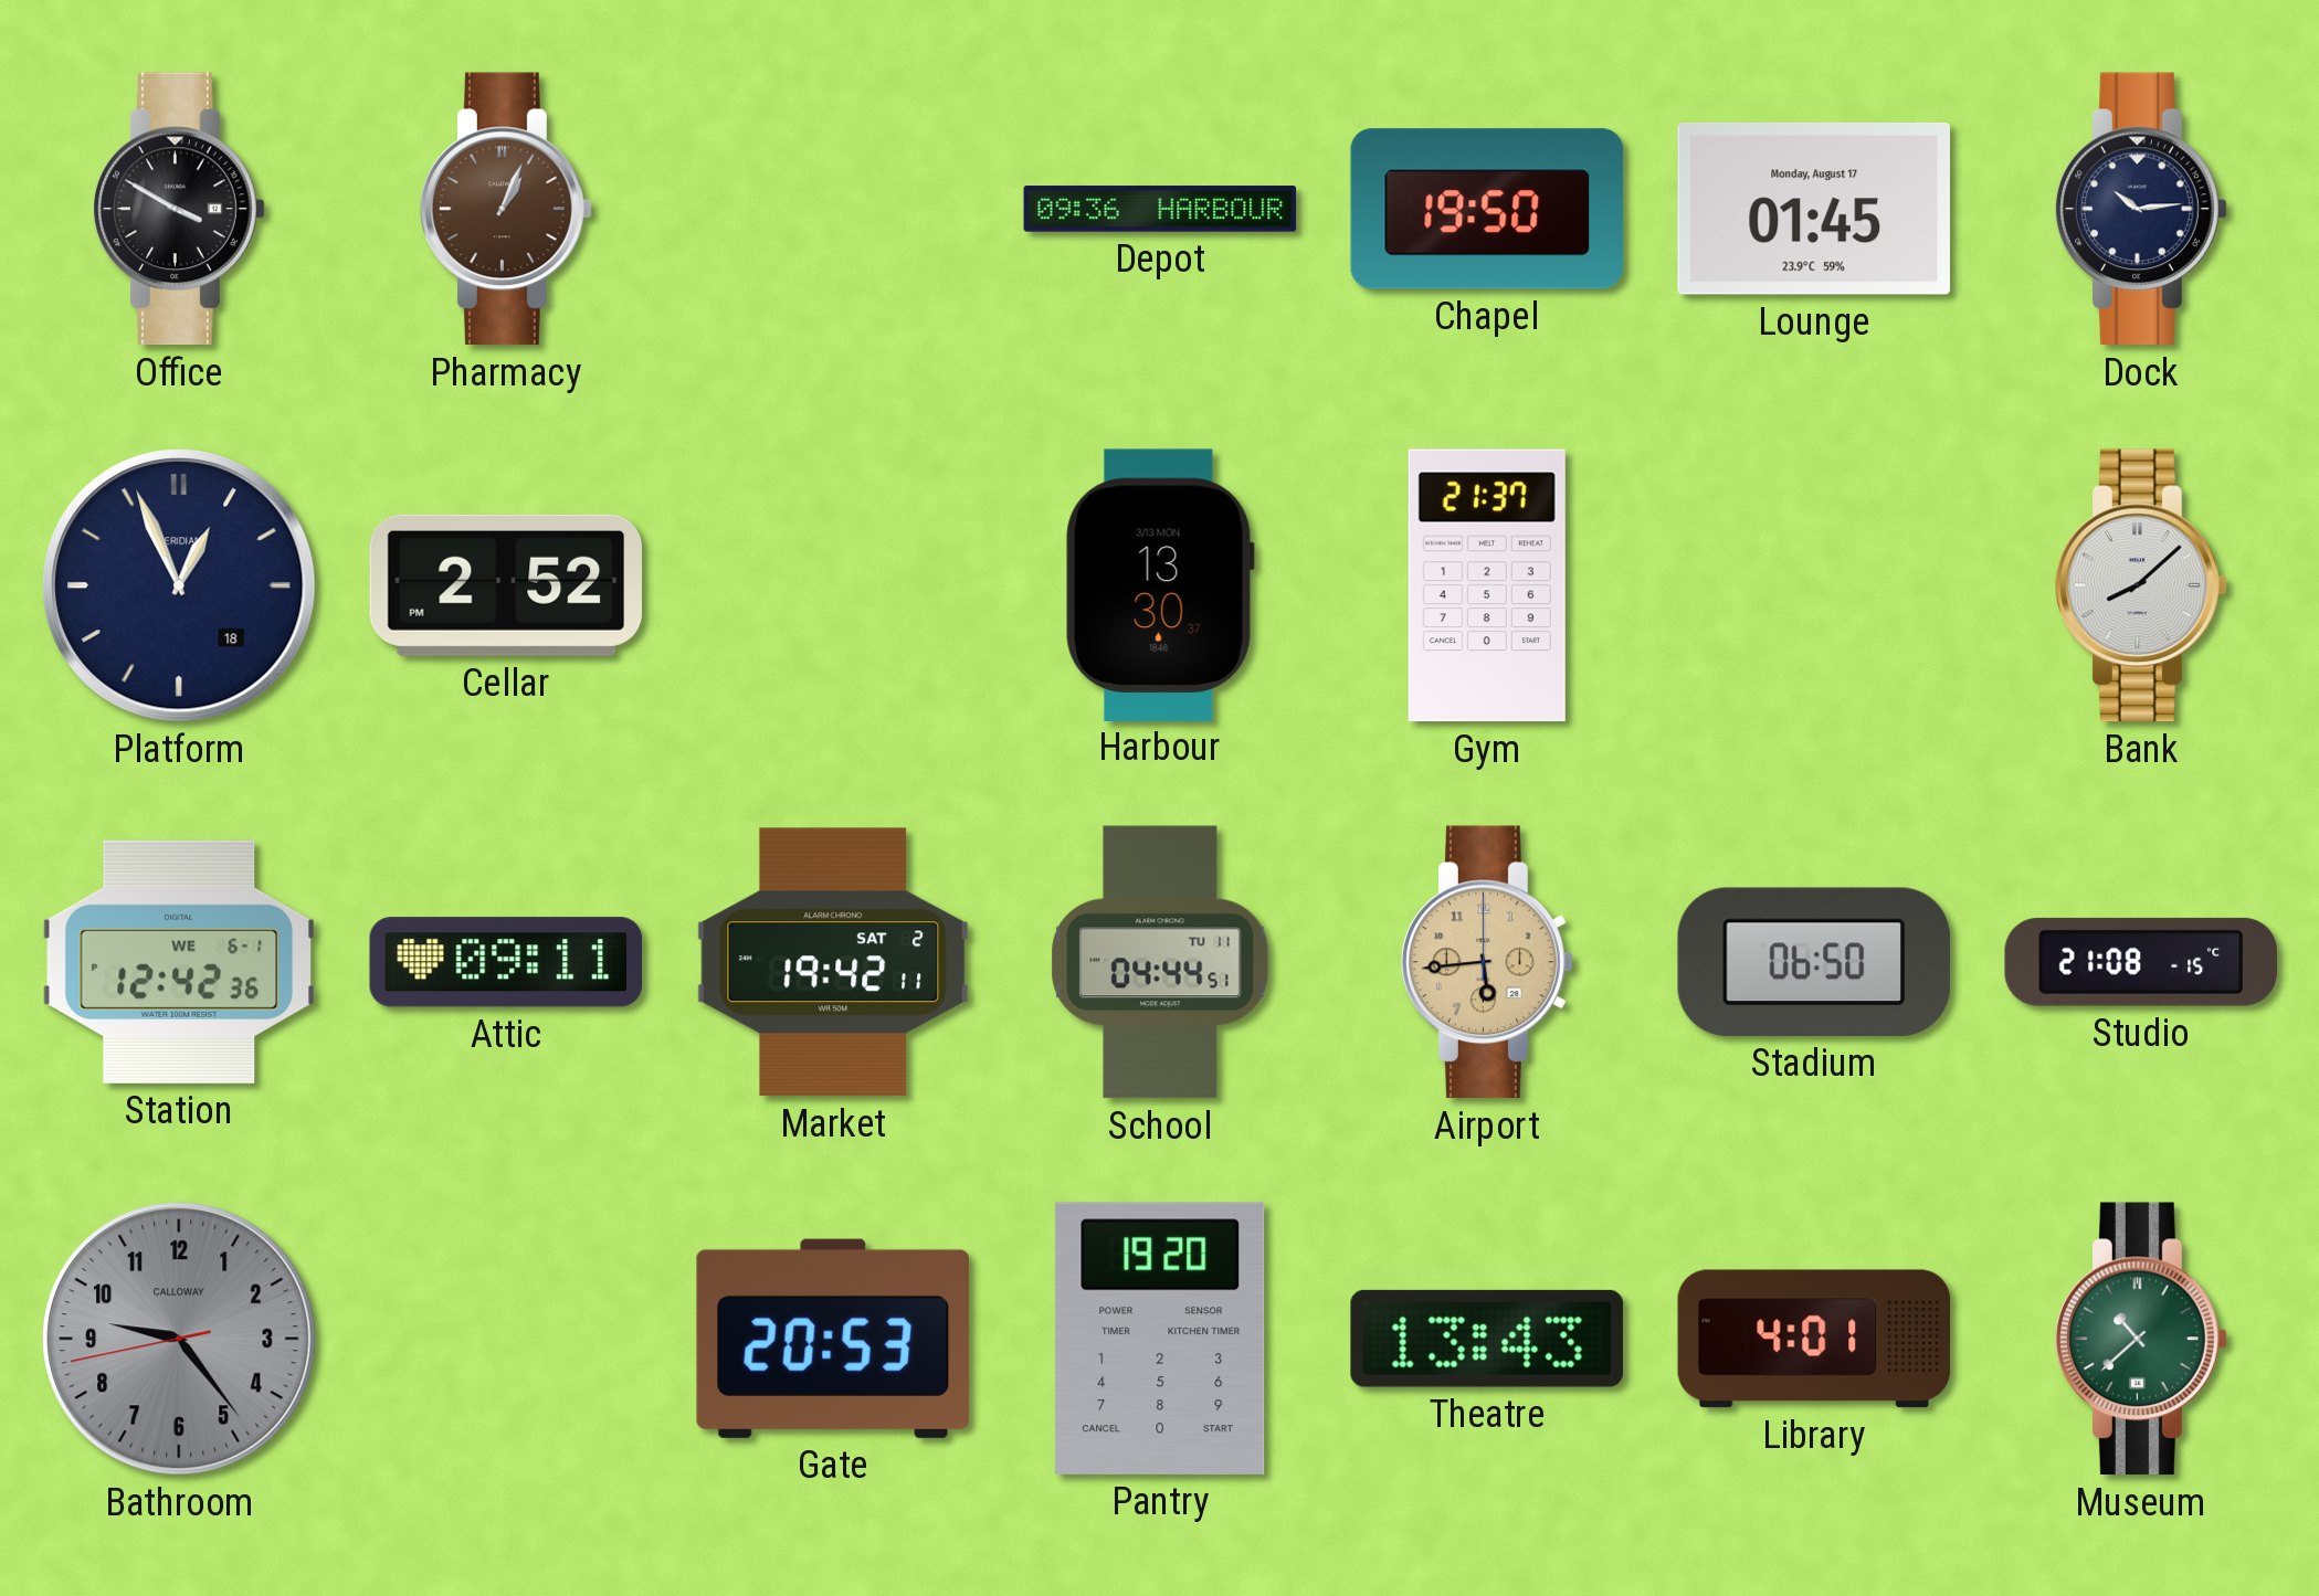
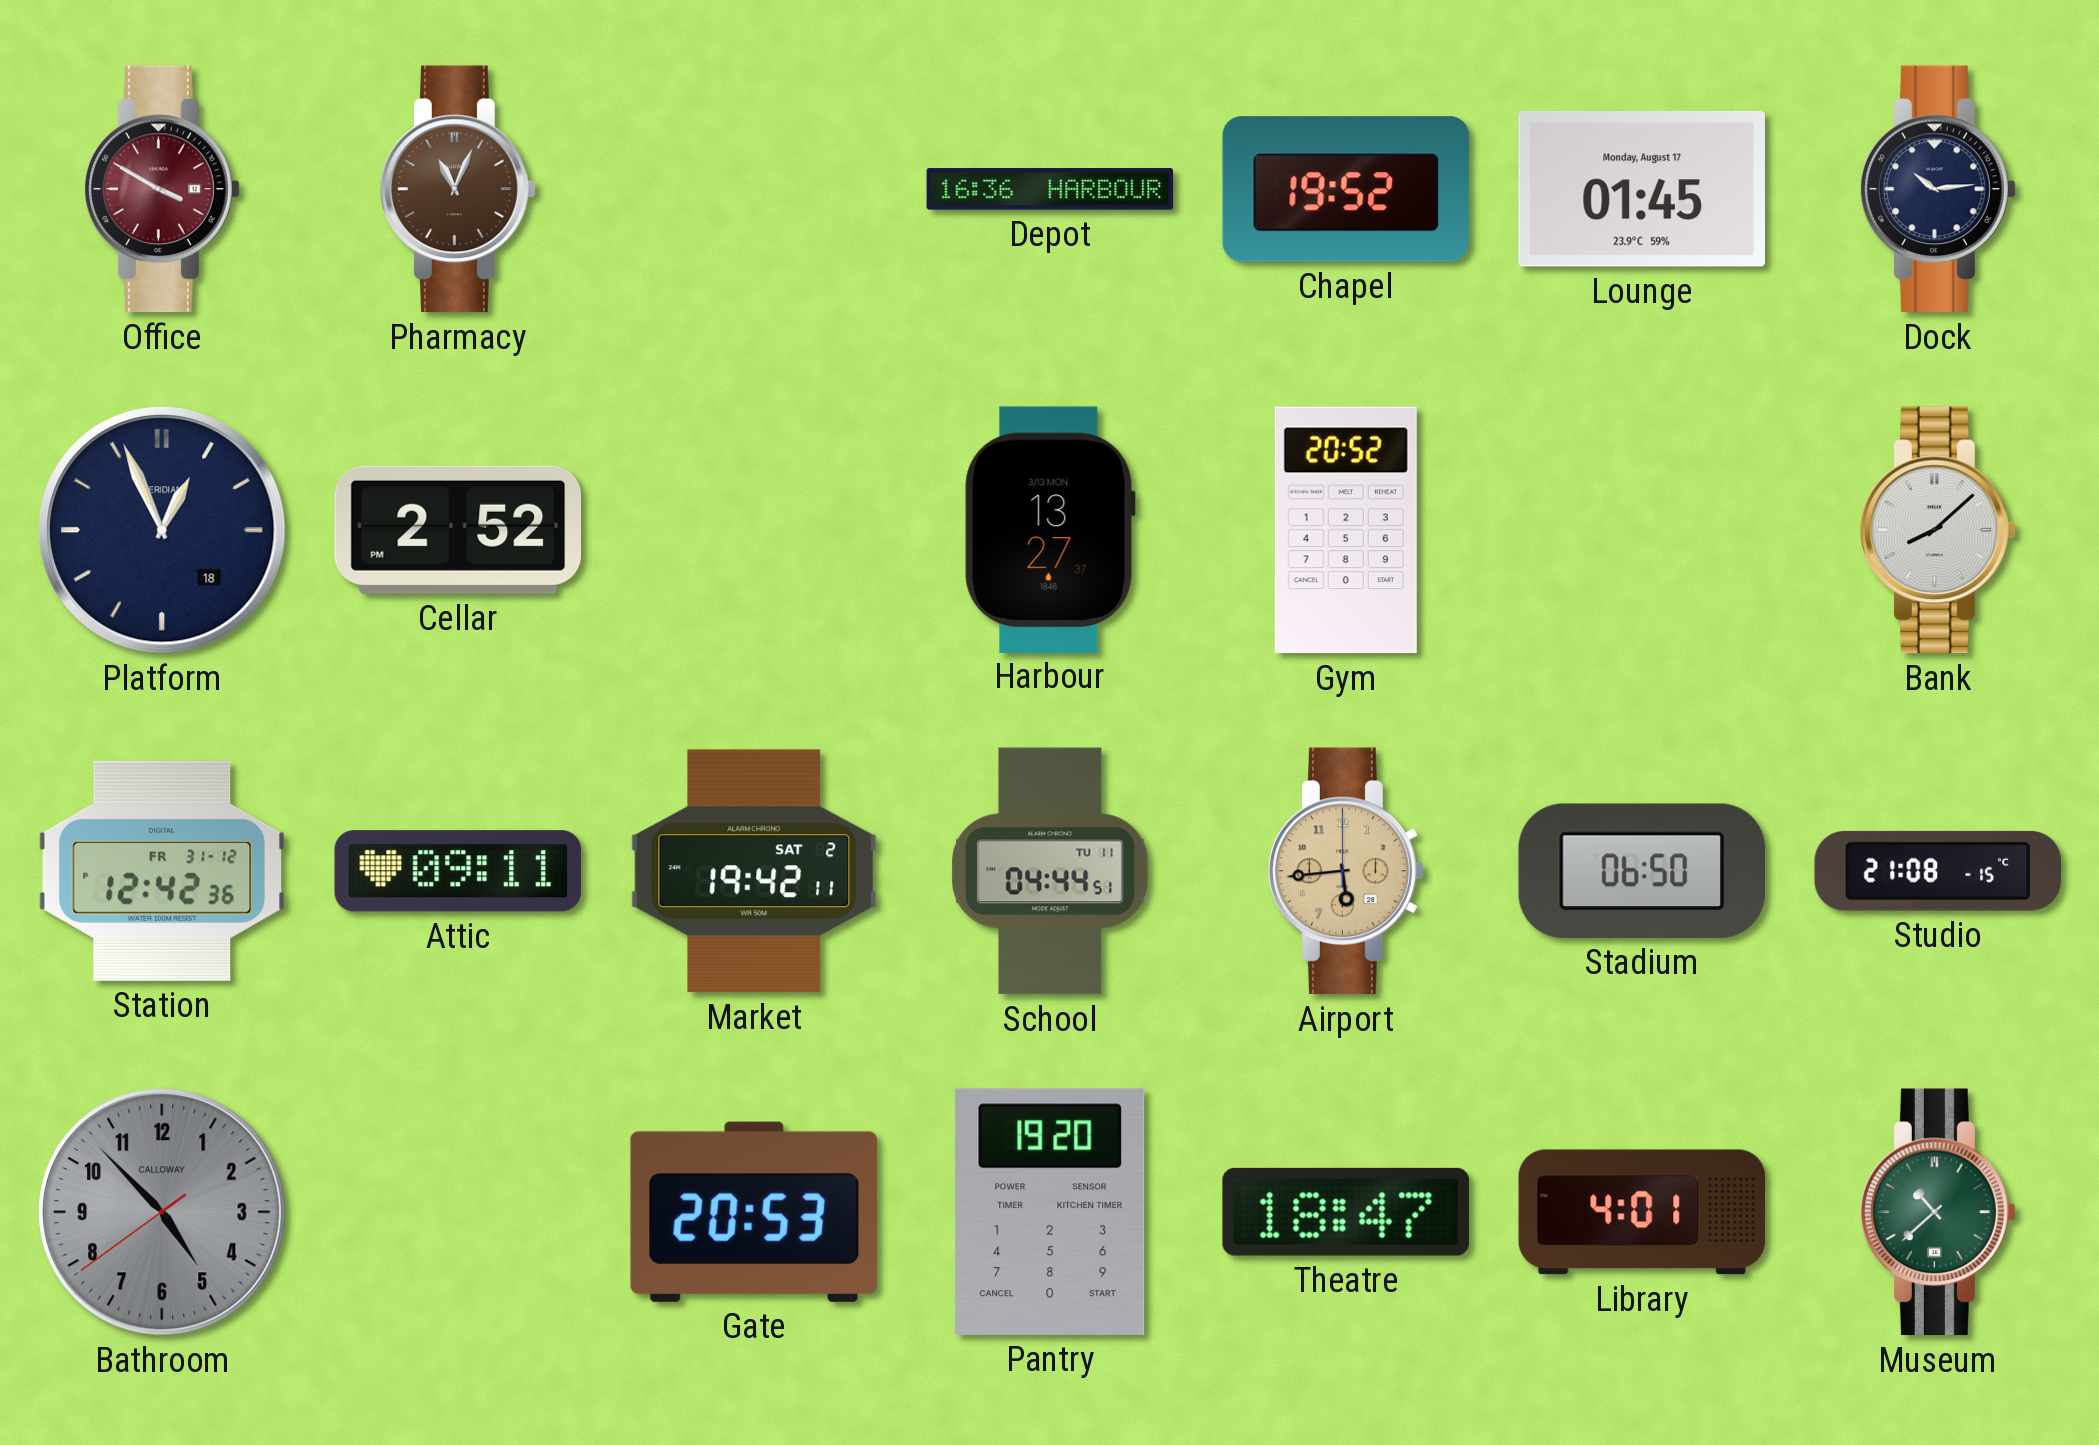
Office dial: black -> burgundy (162, 189)
Pharmacy: 1:04 -> 11:04 (458, 189)
Depot: 09:36 -> 16:36 (1050, 189)
Chapel: 19:50 -> 19:52 (1346, 189)
Harbour: 13:30 -> 13:27 (1050, 529)
Gym: 21:37 -> 20:52 (1346, 530)
Station date: WE 6-1 -> FR 31-12 (161, 871)
Bathroom: 9:23 -> 4:52 (162, 1212)
Theatre: 13:43 -> 18:47 (1346, 1212)
